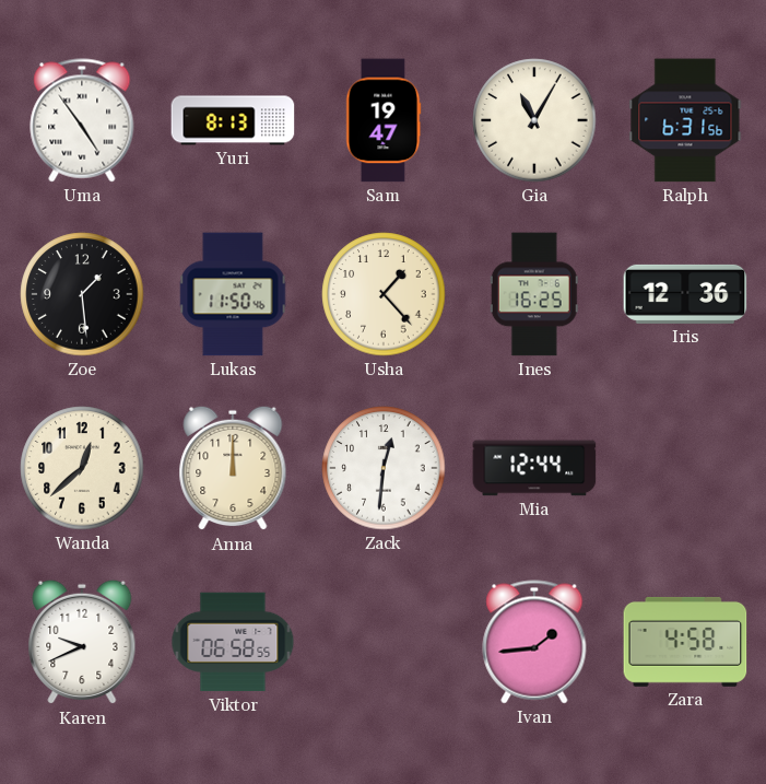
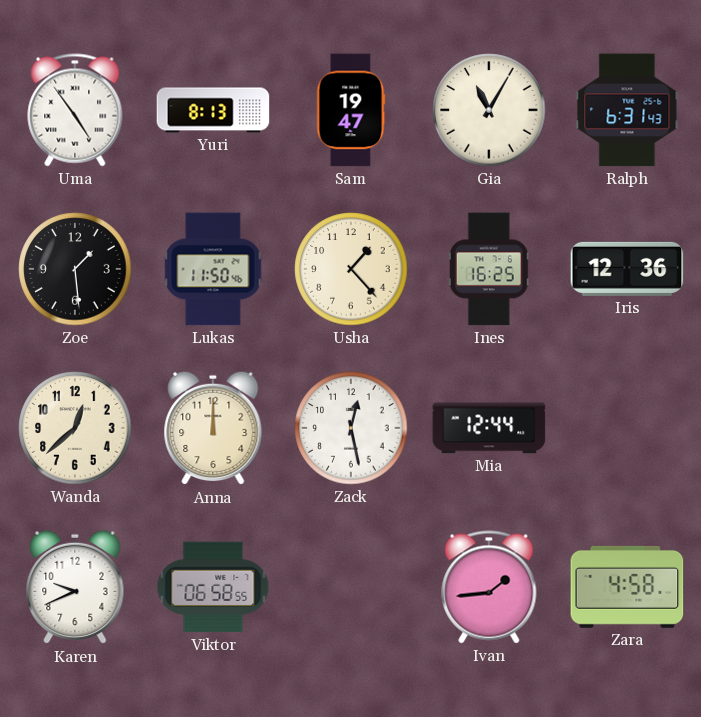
Ralph: 6:31:56 -> 6:31:43 (627, 110)
Zack: 12:31 -> 12:28 (351, 428)
